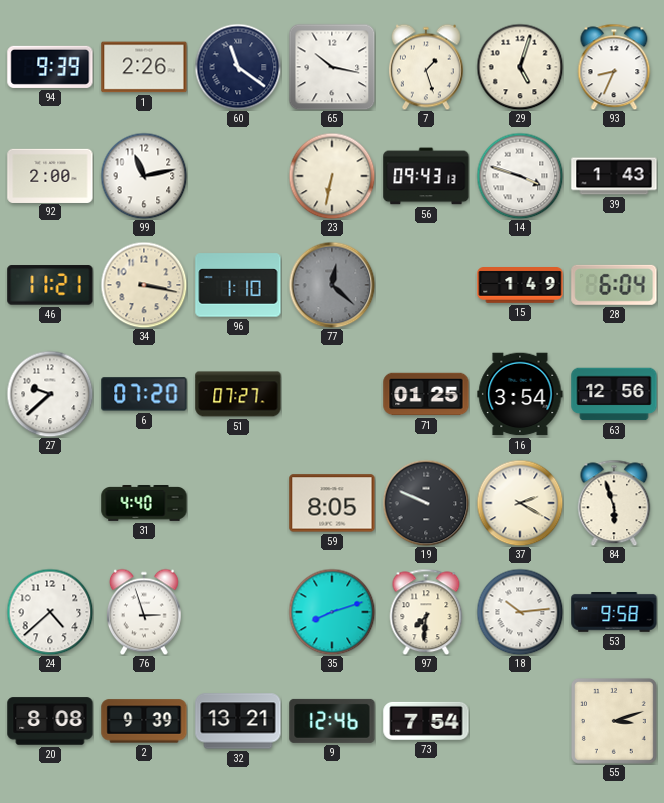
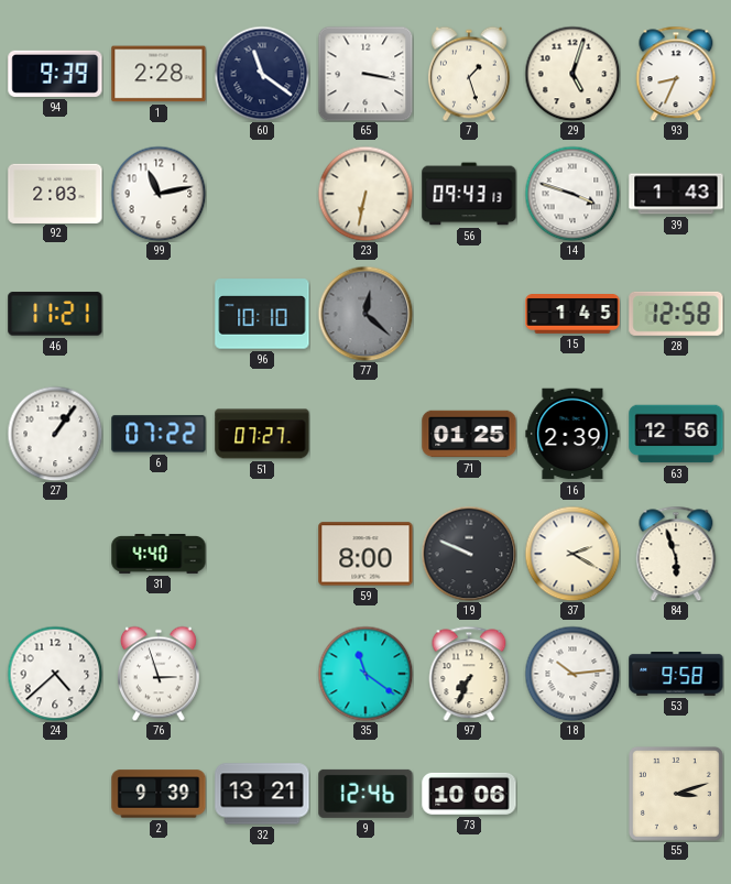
1: 2:26 -> 2:28 (159, 74)
65: 10:17 -> 3:17 (365, 74)
92: 2:00 -> 2:03 (55, 193)
34: 3:17 -> none (144, 285)
96: 1:10 -> 10:10 (262, 314)
15: 1:49 -> 1:45 (572, 315)
28: 6:04 -> 12:58 (676, 314)
27: 9:38 -> 1:06 (55, 434)
6: 07:20 -> 07:22 (159, 434)
16: 3:54 -> 2:39 (572, 434)
59: 8:05 -> 8:00 (365, 554)
35: 8:12 -> 11:21 (365, 674)
97: 7:31 -> 7:34 (469, 674)
20: 8:08 -> none (50, 721)
73: 7:54 -> 10:06 (469, 794)
